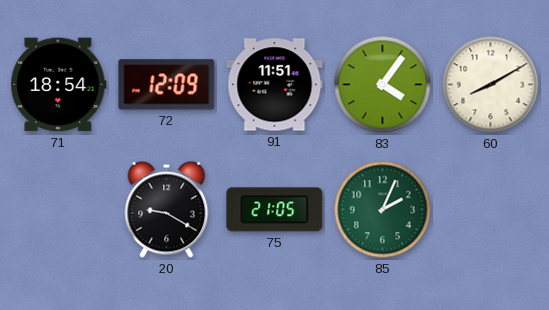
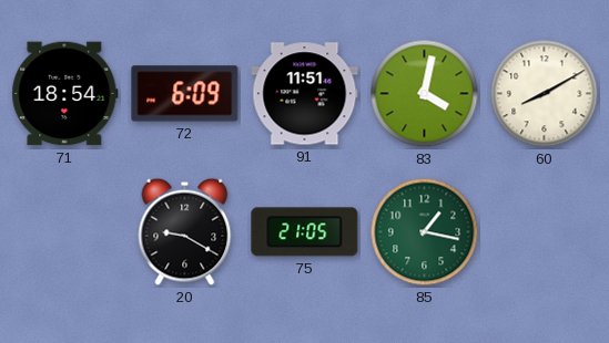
72: 12:09 -> 6:09 (185, 94)
83: 4:06 -> 4:02 (425, 94)
85: 2:04 -> 1:17 (425, 232)
